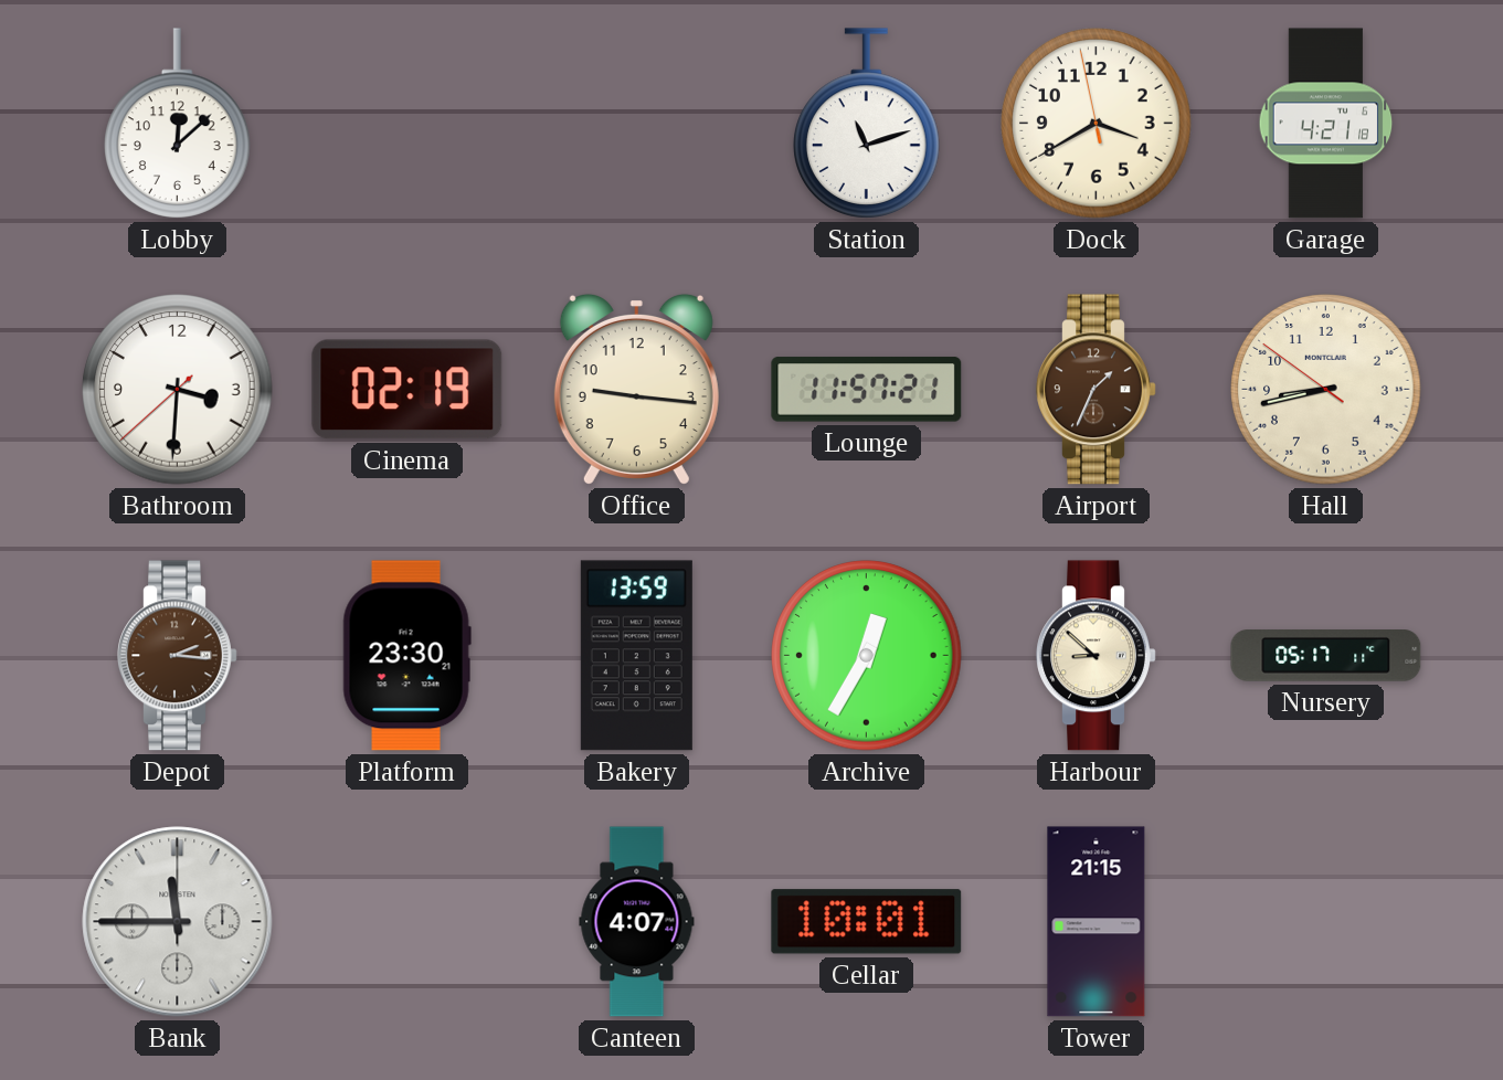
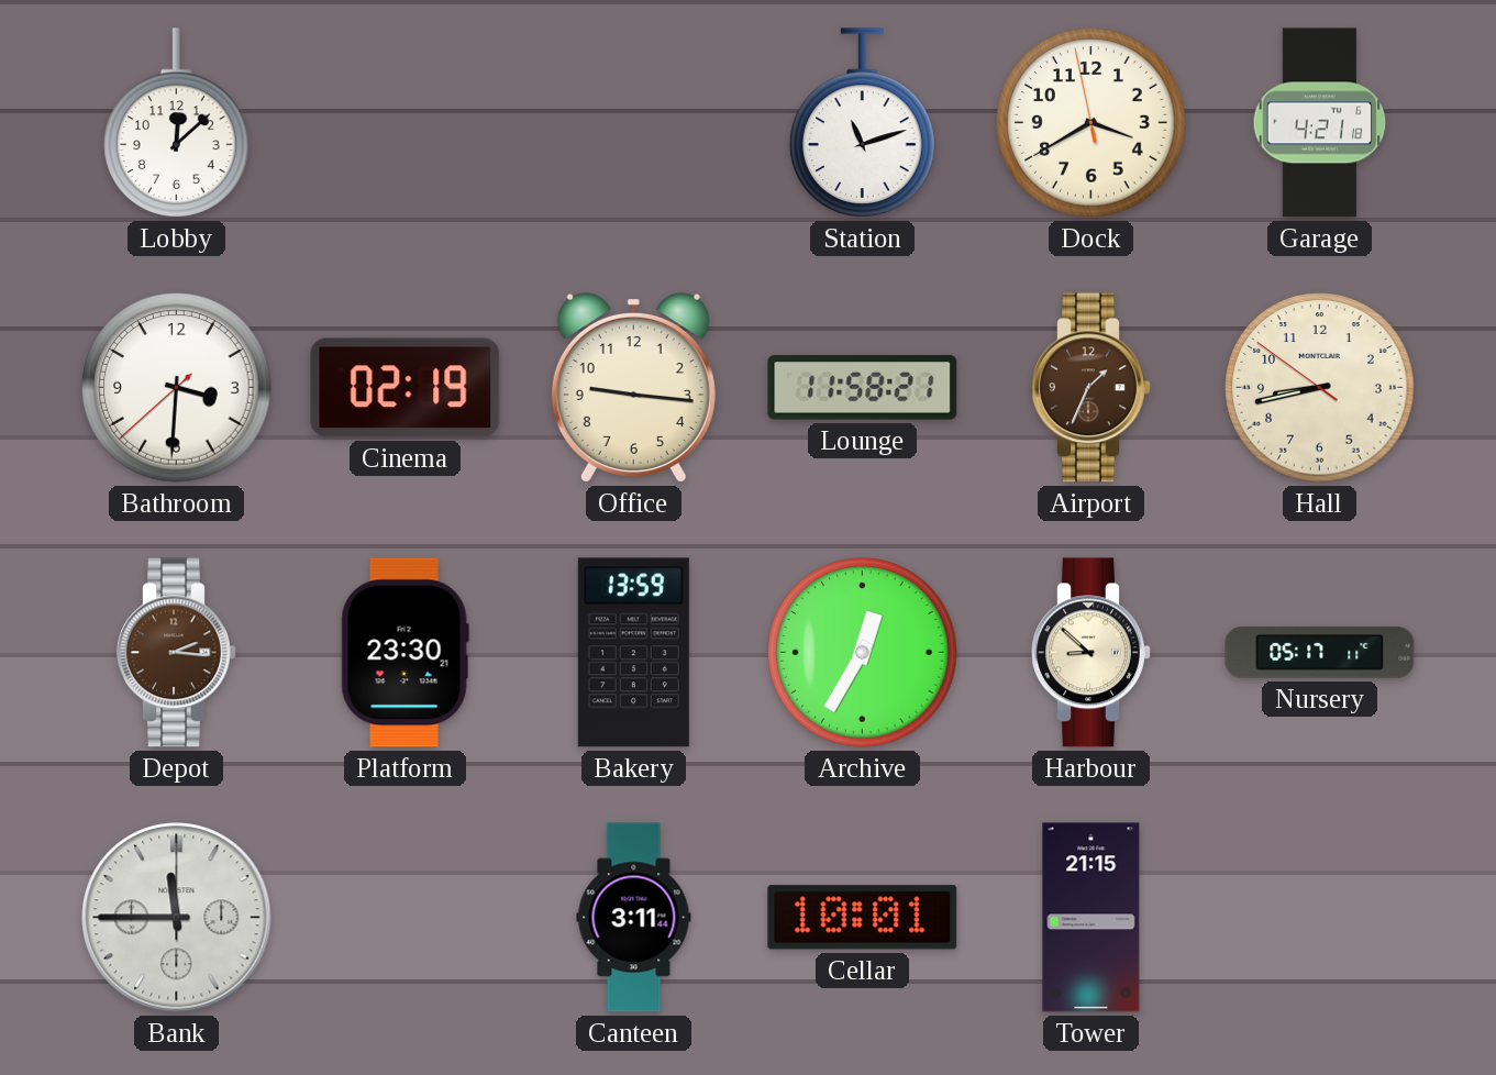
Lounge: 11:57 -> 11:58 (863, 388)
Canteen: 4:07 -> 3:11 (634, 918)
